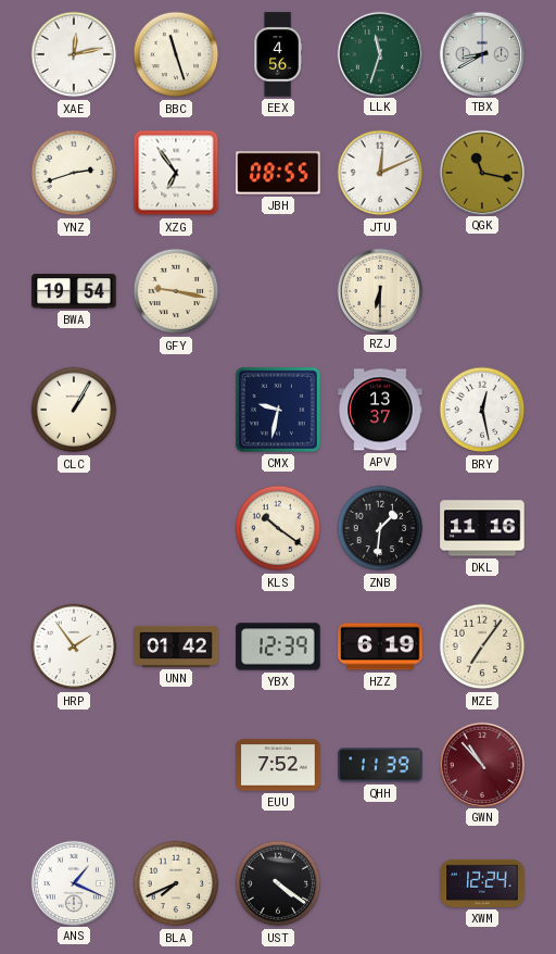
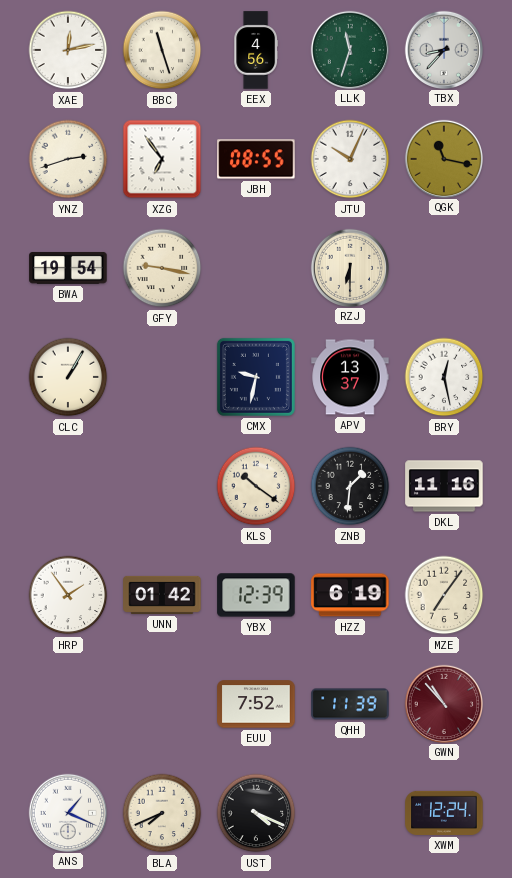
TBX: 8:40 -> 8:37 (443, 49)
JTU: 12:11 -> 10:04 (350, 159)
UST: 4:21 -> 4:19 (256, 813)
